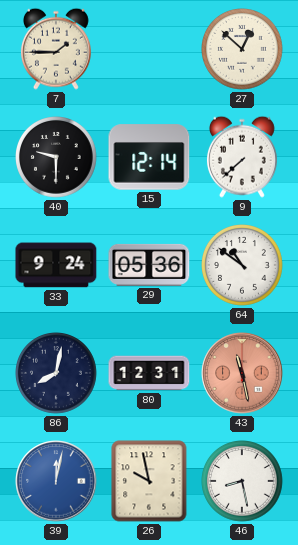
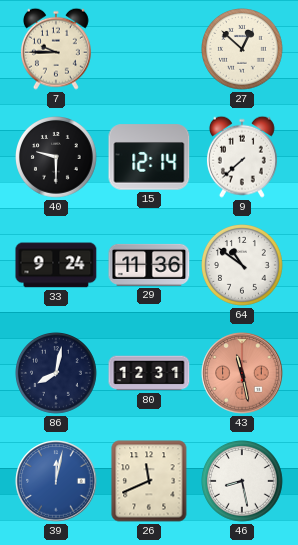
7: 1:45 -> 9:45 (56, 49)
29: 05:36 -> 11:36 (149, 265)
26: 9:58 -> 11:41 (149, 481)
